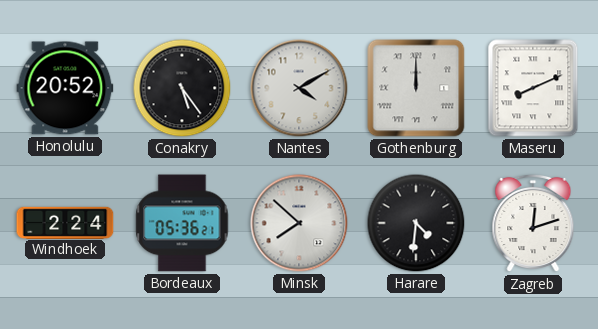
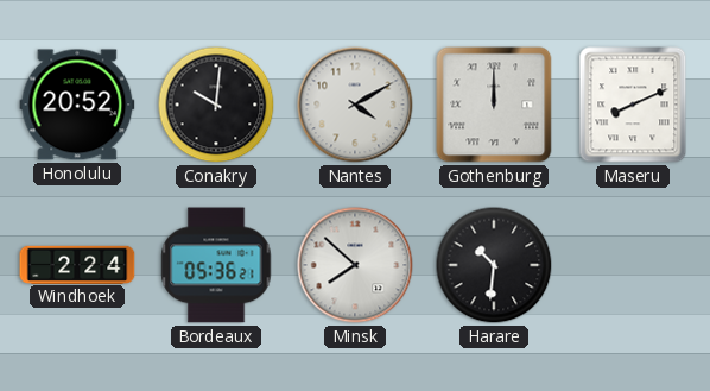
Conakry: 5:24 -> 10:01 (216, 105)
Harare: 4:31 -> 10:31 (494, 265)
Zagreb: 12:12 -> none (533, 223)
